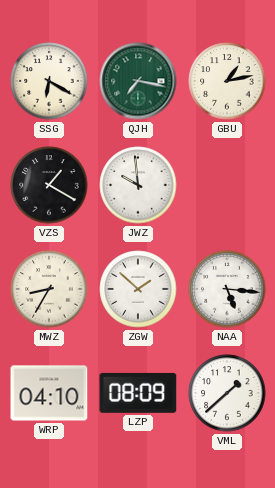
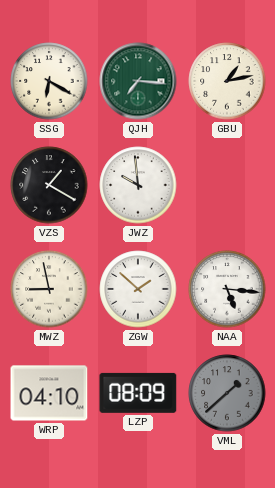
QJH: 7:17 -> 7:16 (138, 81)
MWZ: 8:35 -> 8:58 (49, 289)
VML dial: white -> grey (227, 393)
